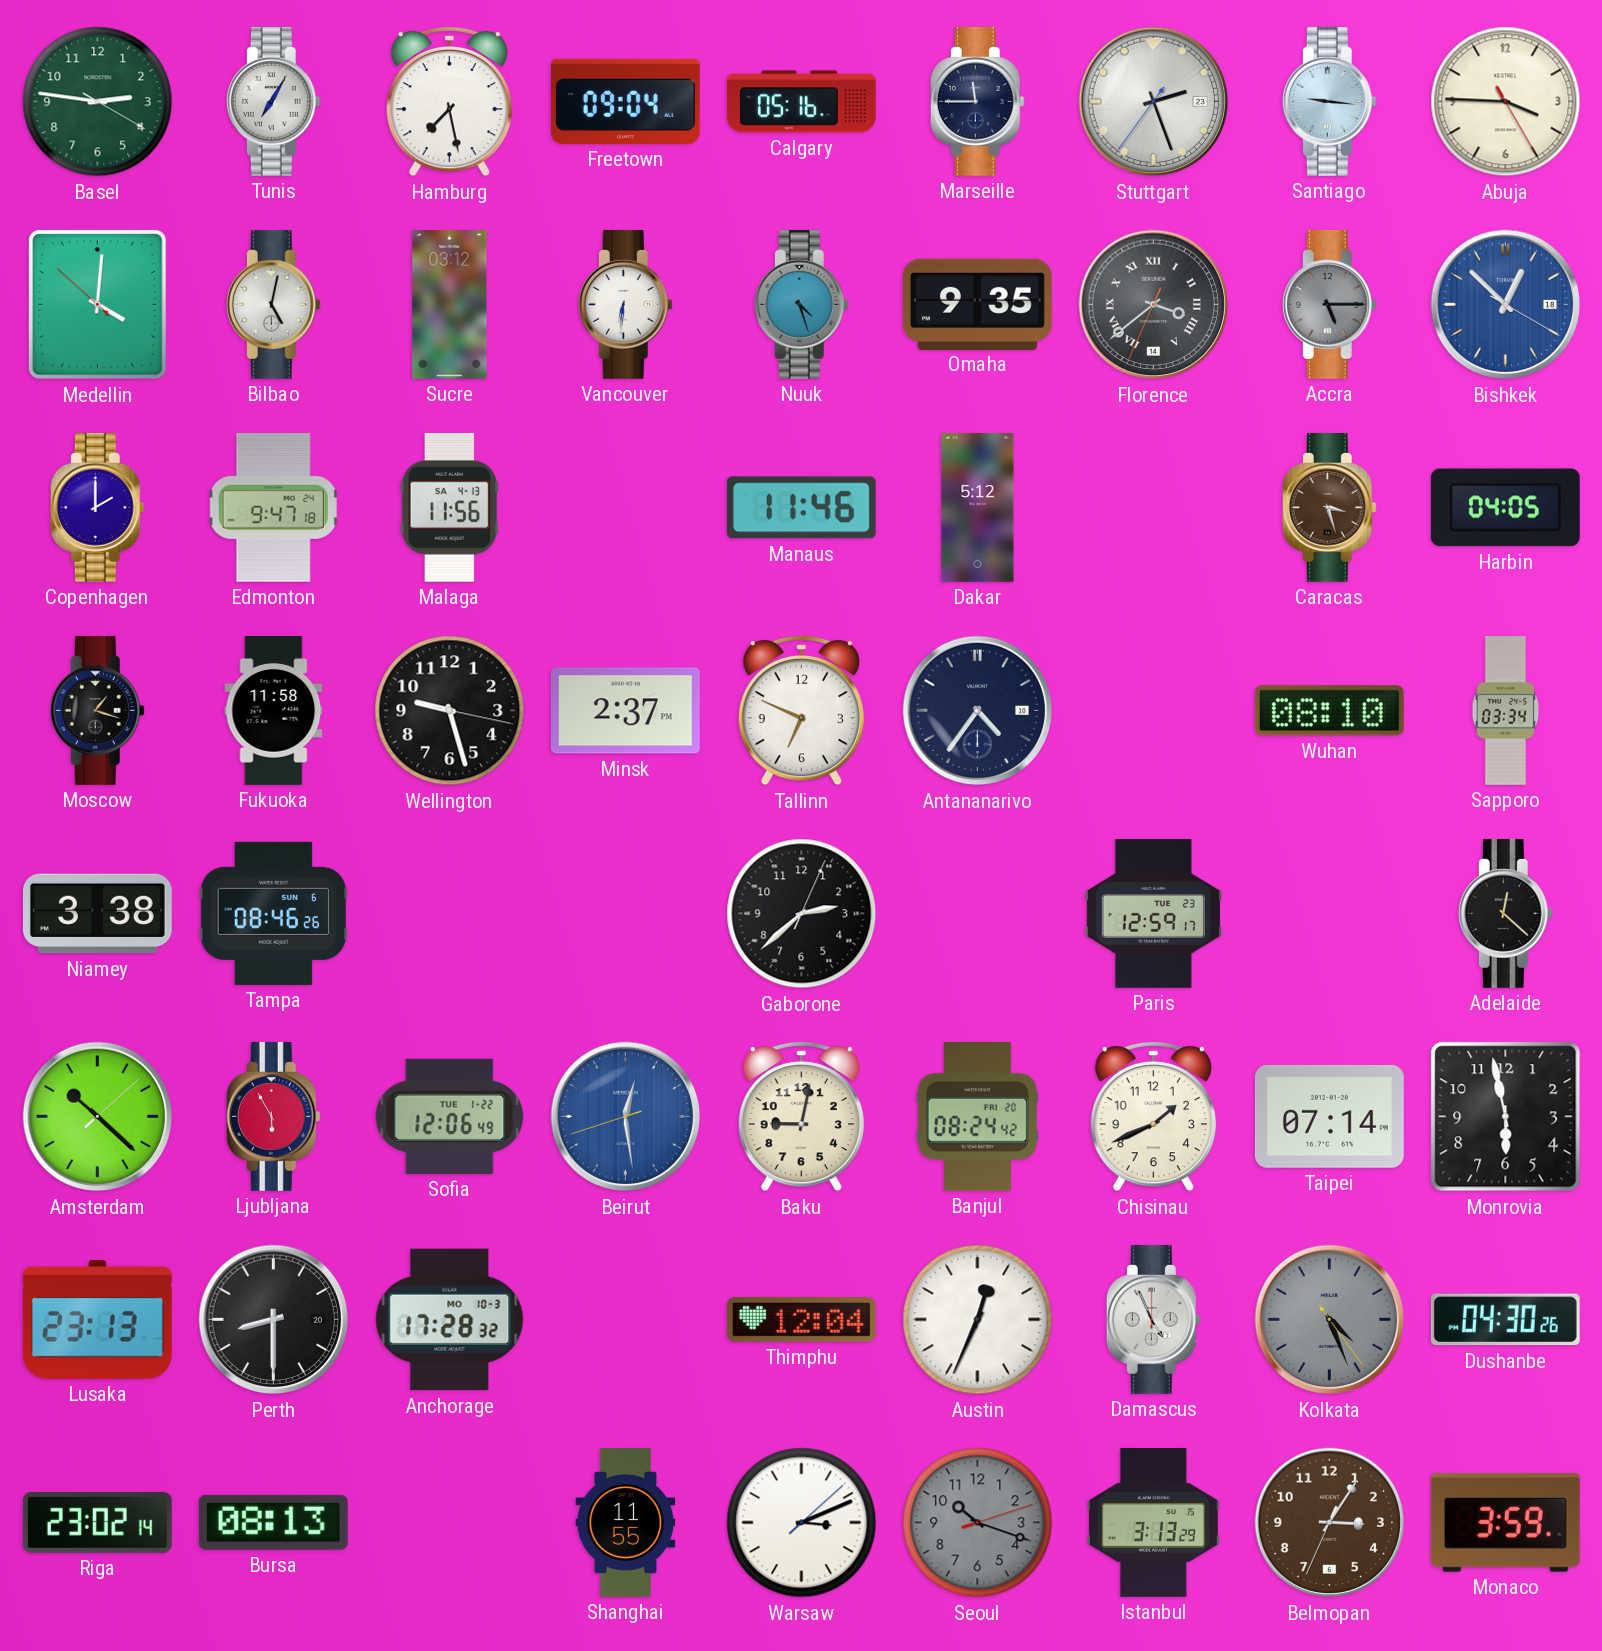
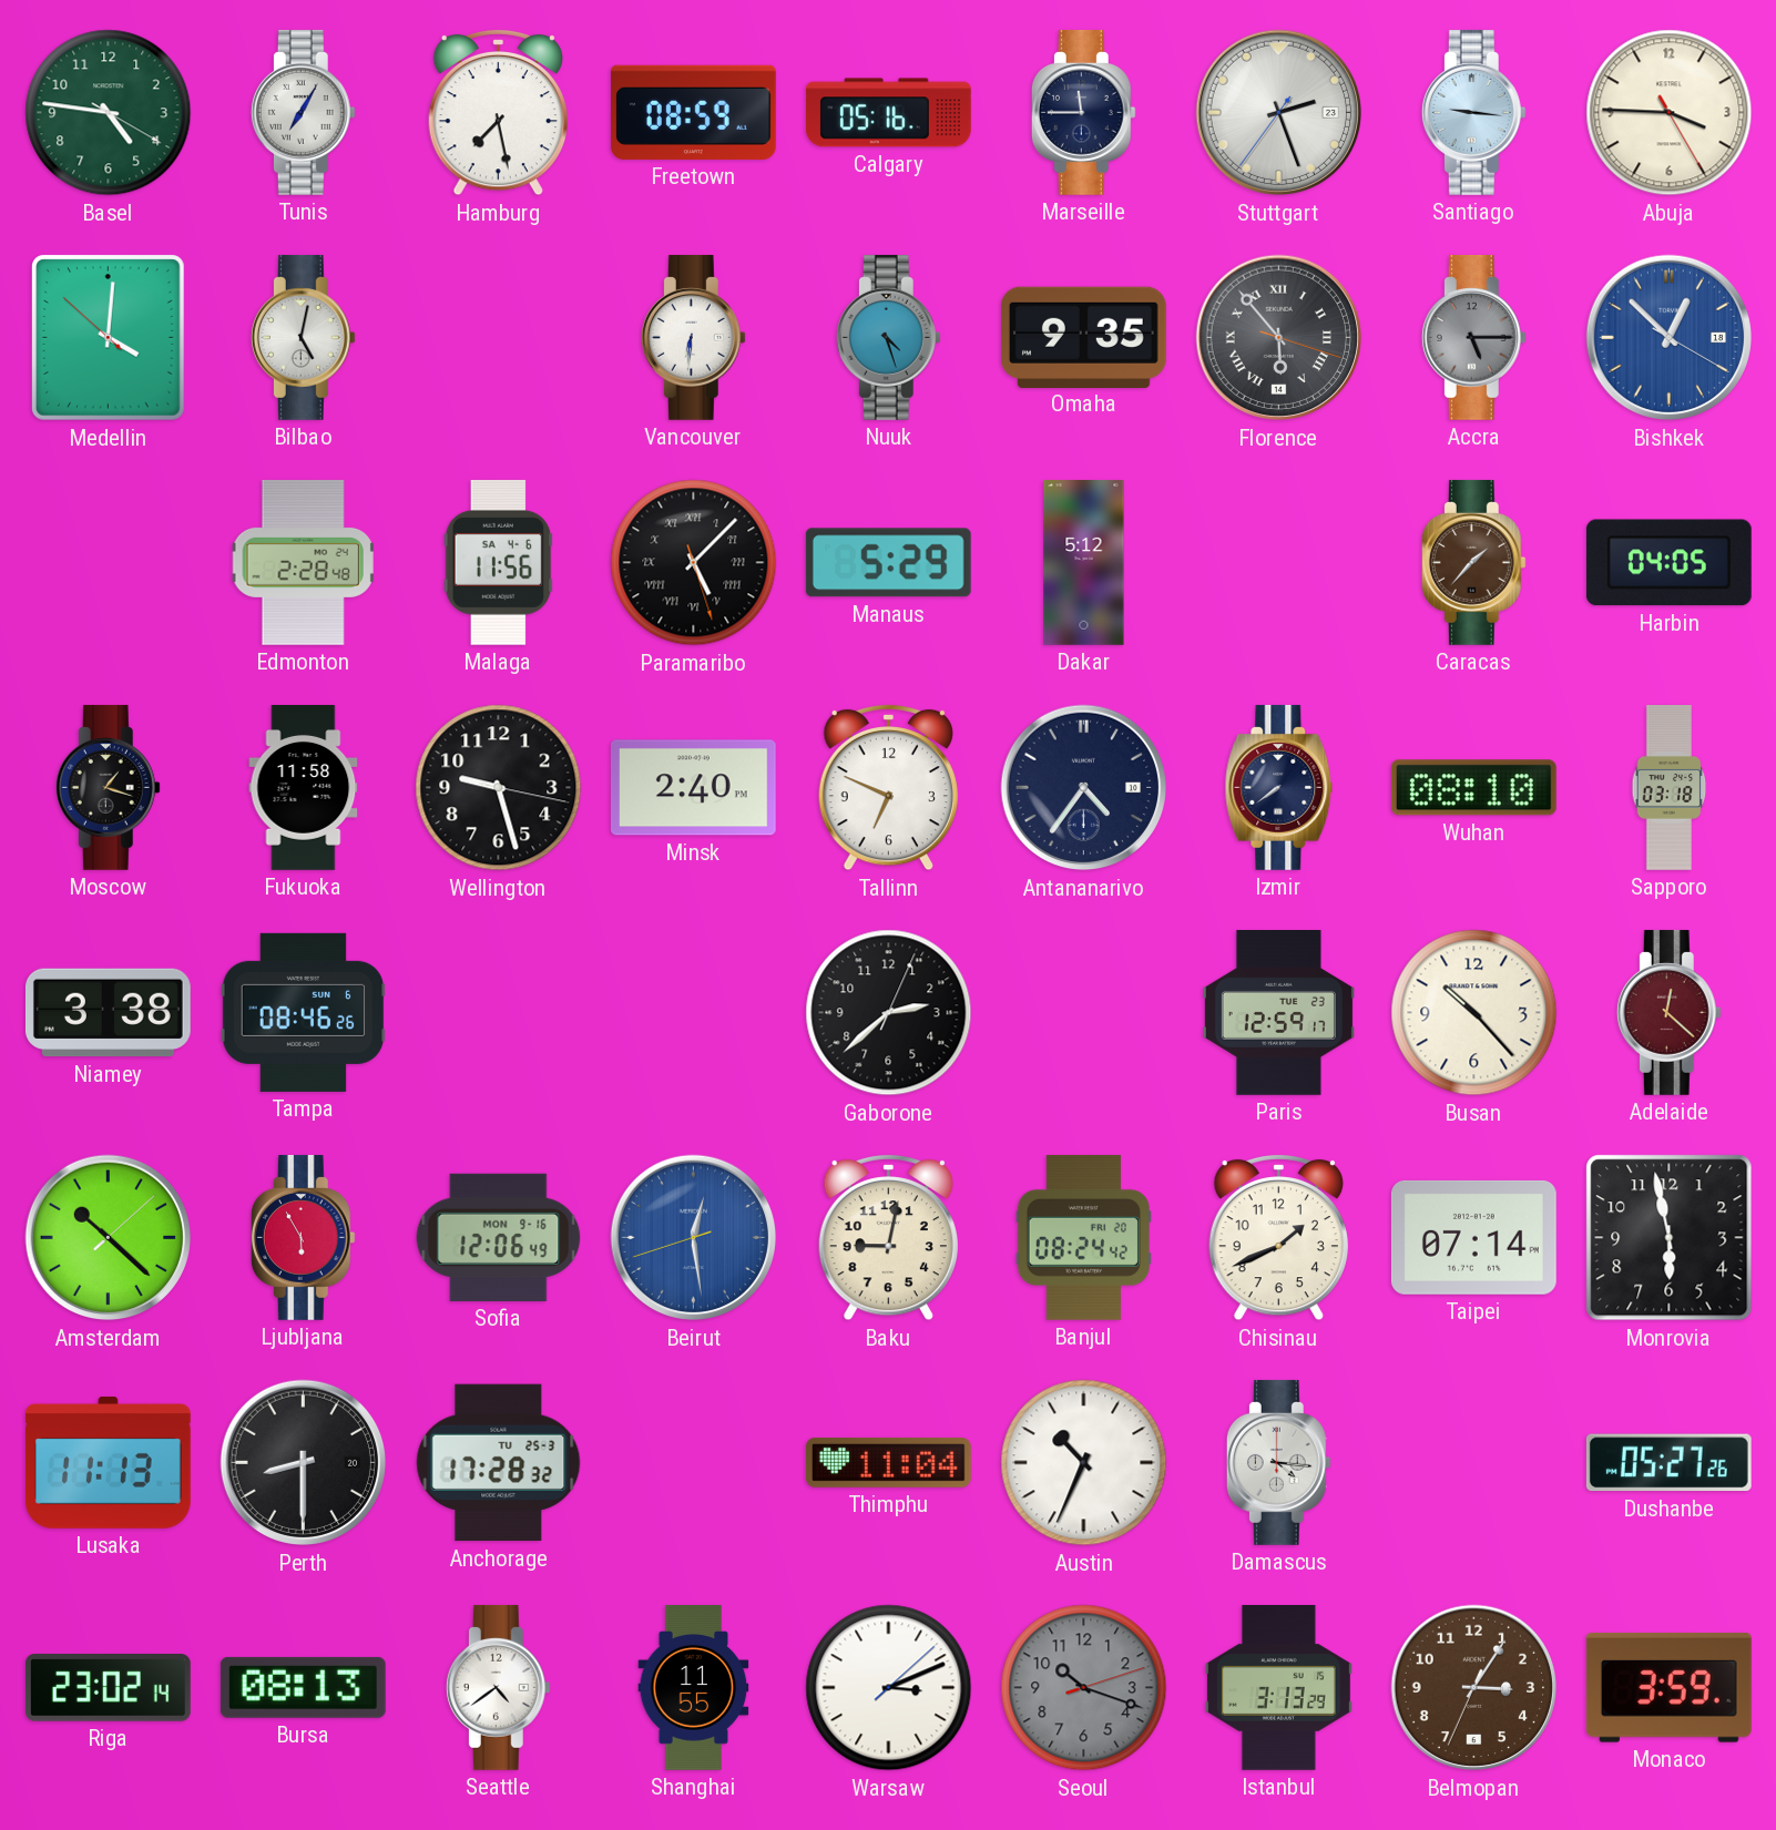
Basel: 2:46 -> 4:46 (109, 113)
Freetown: 09:04 -> 08:59 (693, 112)
Sucre: 03:12 -> none (450, 305)
Florence: 3:38 -> 5:53 (1279, 338)
Copenhagen: 2:00 -> none (97, 507)
Edmonton: 9:47 -> 2:28 (303, 562)
Malaga date: SA 4-13 -> SA 4-6 (499, 562)
Paramaribo: none -> 5:07 (694, 563)
Manaus: 11:46 -> 5:29 (888, 563)
Caracas: 3:27 -> 1:37 (1473, 562)
Minsk: 2:37 -> 2:40 (693, 788)
Izmir: none -> 7:39 (1279, 787)
Sapporo: 03:34 -> 03:18 (1670, 788)
Busan: none -> 10:23 (1474, 1013)
Adelaide dial: black -> burgundy (1668, 1012)
Sofia date: TUE 1-22 -> MON 9-16 (499, 1237)
Lusaka: 23:13 -> 11:13 (108, 1462)
Anchorage date: MO 10-3 -> TU 25-3 (499, 1463)
Thimphu: 12:04 -> 11:04 (888, 1462)
Austin: 12:34 -> 10:34 (1084, 1463)
Damascus: 4:56 -> 4:16 (1278, 1462)
Kolkata: 4:26 -> none (1330, 1320)
Dushanbe: 04:30 -> 05:27 (1668, 1463)
Seattle: none -> 4:39 (498, 1687)
